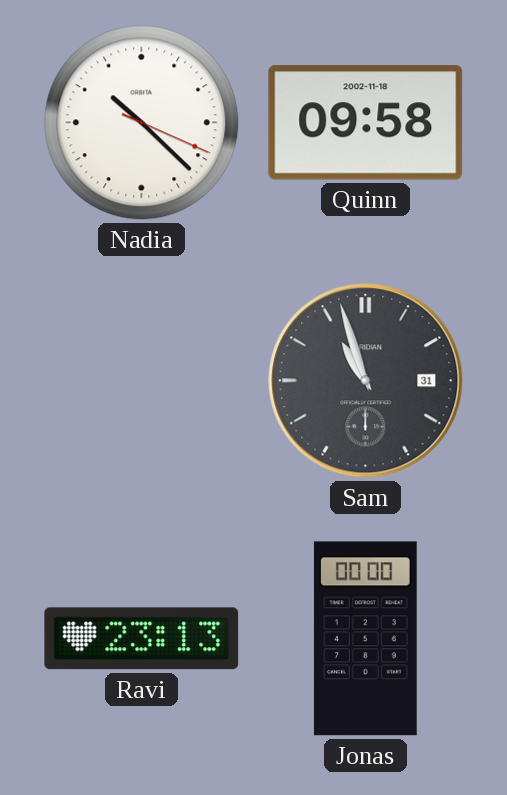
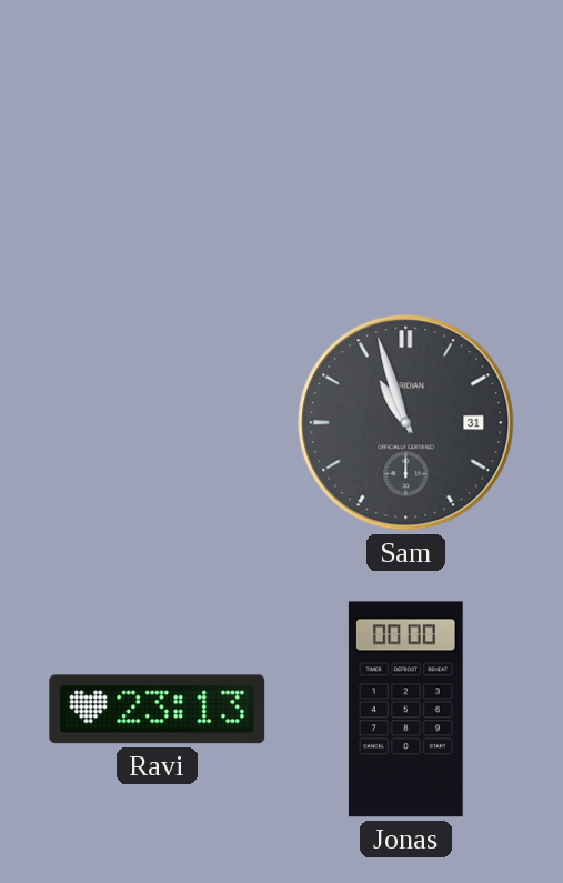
Nadia: 10:22 -> none (142, 123)
Quinn: 09:58 -> none (366, 123)
